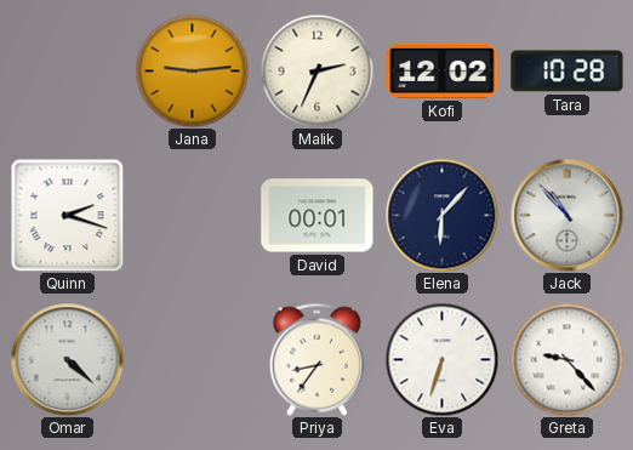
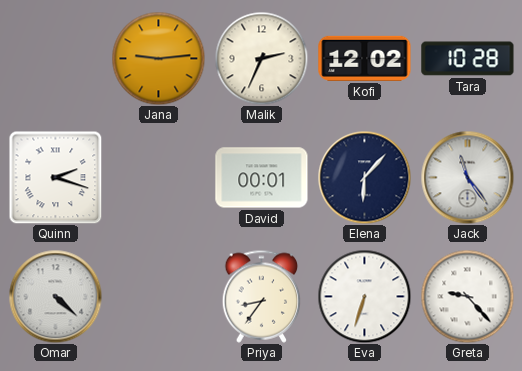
Jack: 10:53 -> 11:24 (467, 177)
